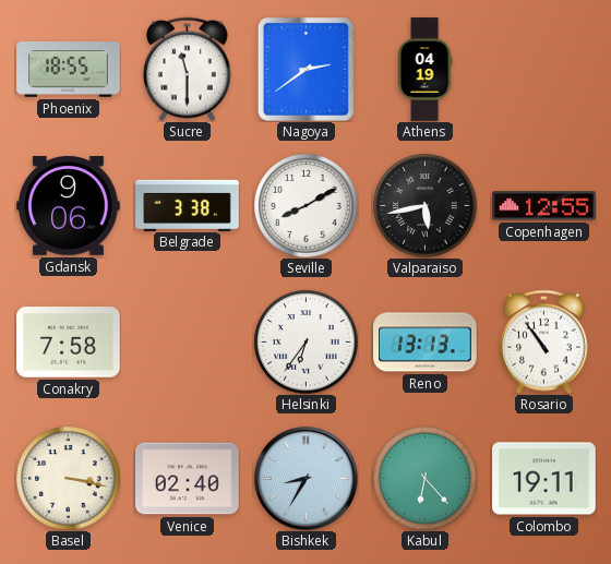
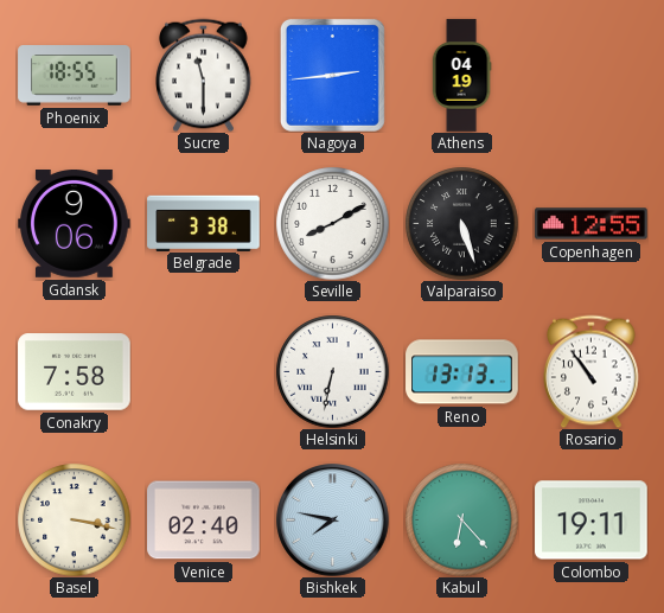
Nagoya: 2:39 -> 2:44 (332, 75)
Valparaiso: 5:43 -> 5:27 (461, 223)
Helsinki: 6:36 -> 6:32 (332, 371)
Bishkek: 8:35 -> 7:47 (333, 521)
